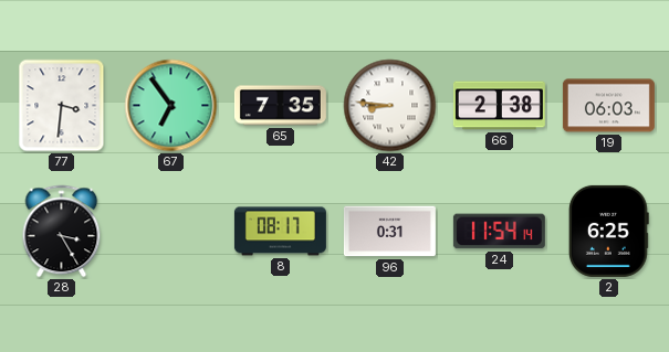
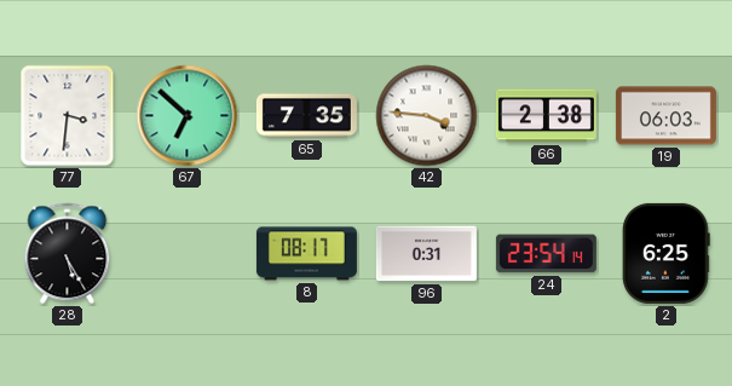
67: 6:54 -> 6:52 (188, 116)
42: 8:46 -> 3:46 (427, 116)
28: 3:25 -> 5:25 (68, 254)
24: 11:54 -> 23:54 (546, 254)
